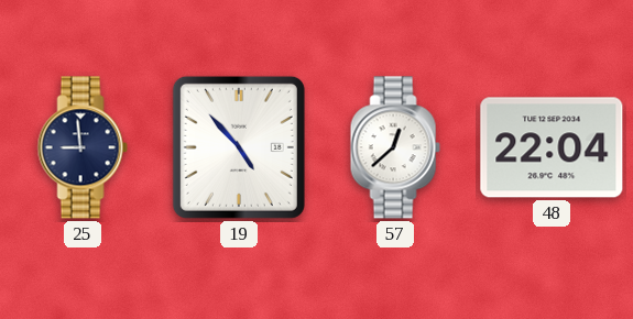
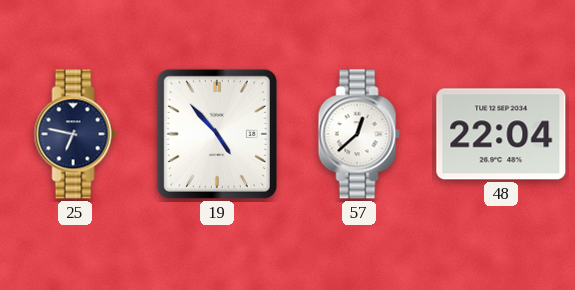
25: 8:59 -> 6:47 (75, 134)
